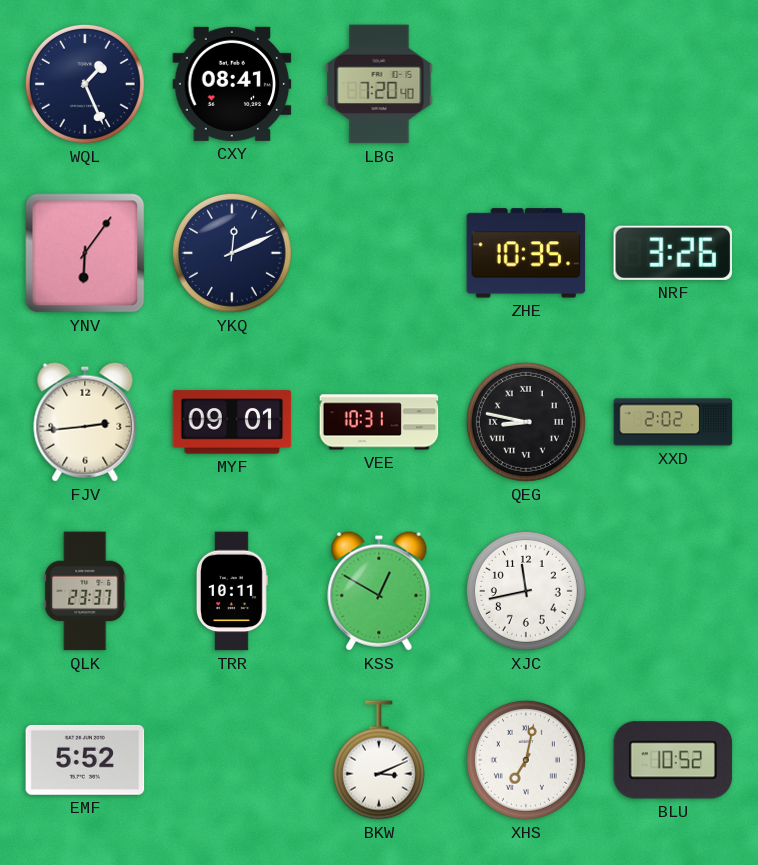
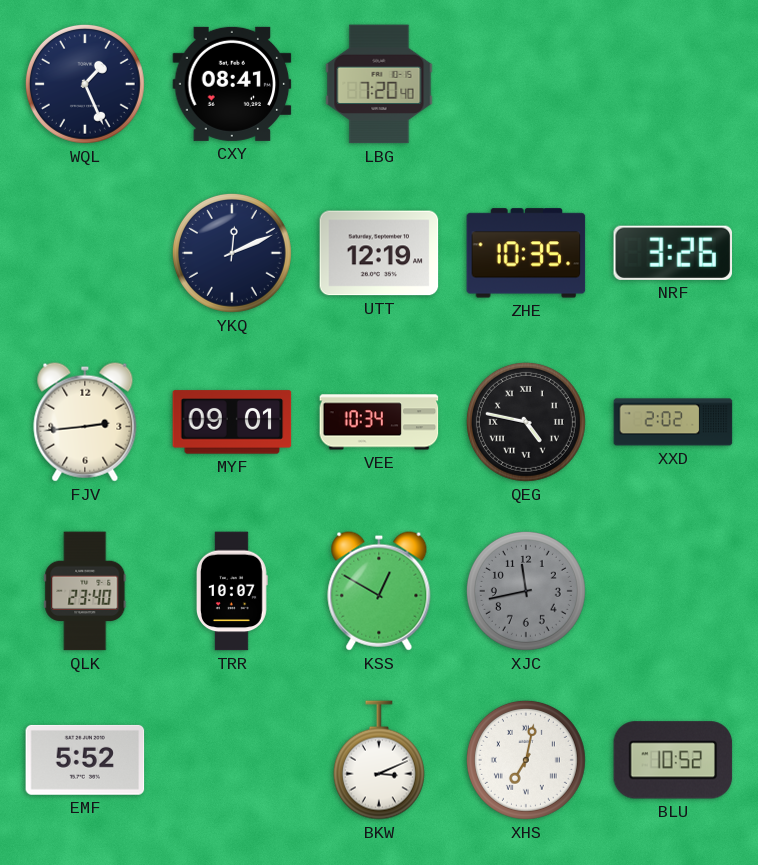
YNV: 6:06 -> none (85, 253)
UTT: none -> 12:19 (379, 253)
VEE: 10:31 -> 10:34 (379, 422)
QEG: 8:47 -> 4:47 (526, 422)
QLK: 23:37 -> 23:40 (85, 591)
TRR: 10:11 -> 10:07 (232, 591)
XJC dial: white -> grey (526, 591)
